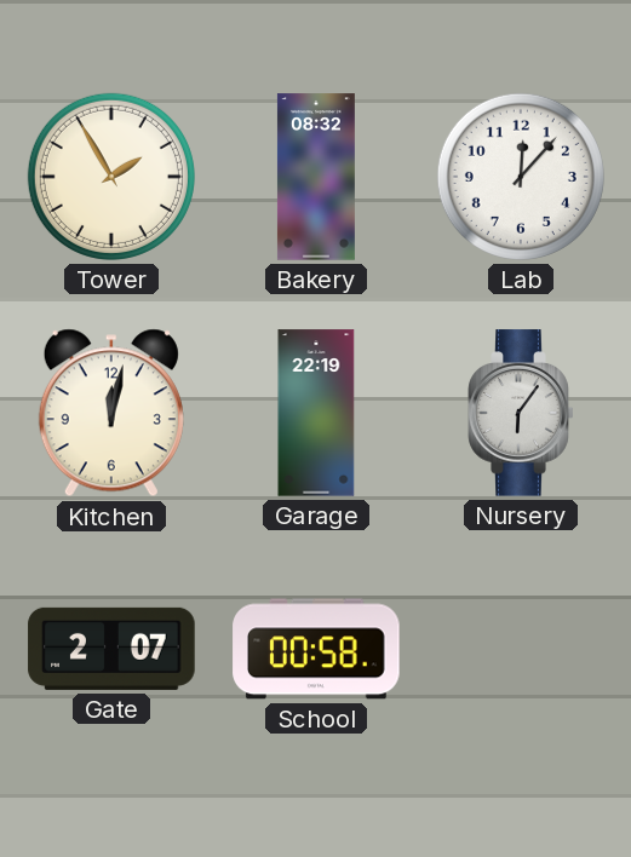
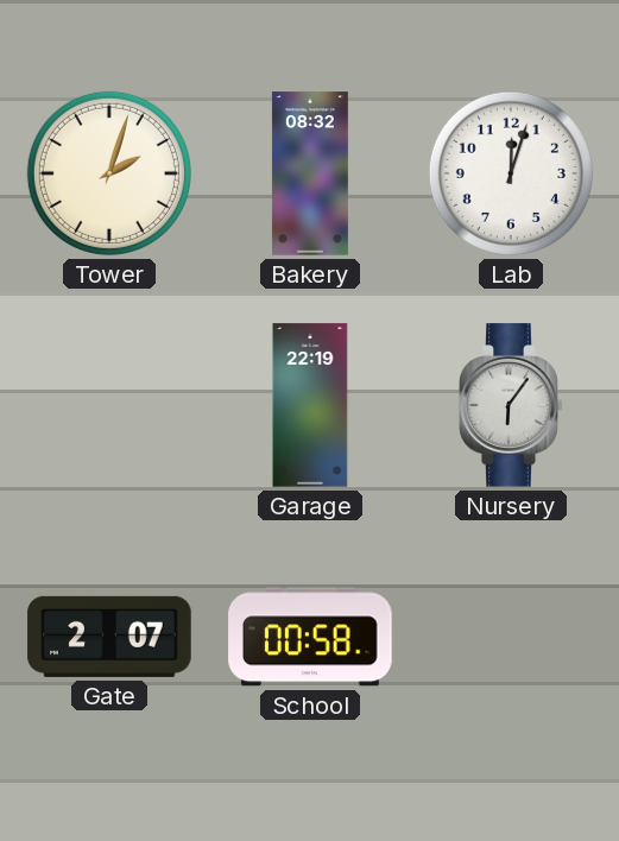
Tower: 1:55 -> 2:03 (109, 173)
Lab: 12:07 -> 12:03 (511, 173)
Kitchen: 12:02 -> none (111, 413)
